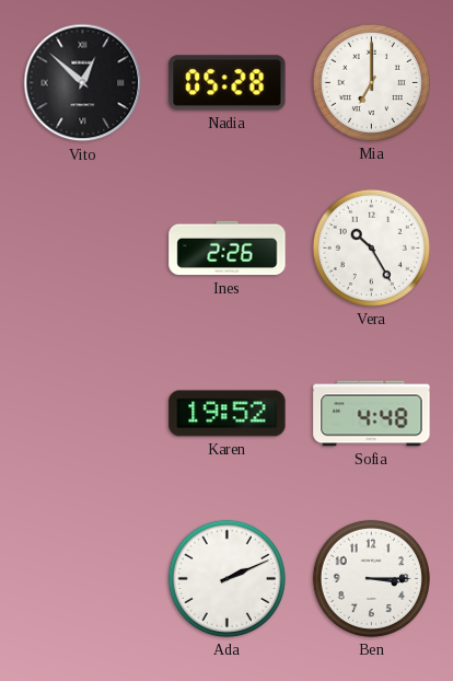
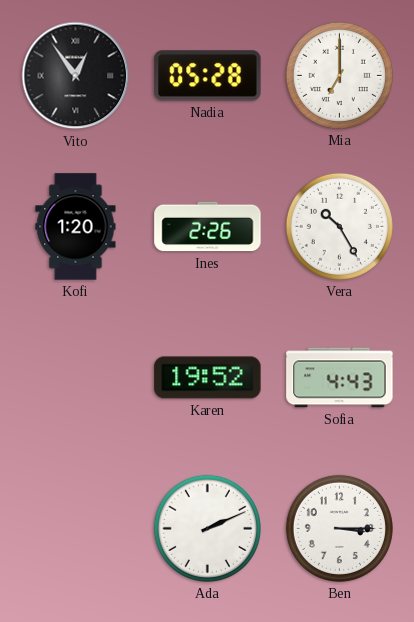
Vito: 12:52 -> 12:54 (76, 76)
Kofi: none -> 1:20 (76, 227)
Sofia: 4:48 -> 4:43 (340, 378)
